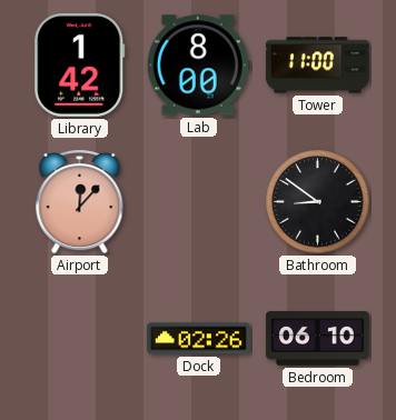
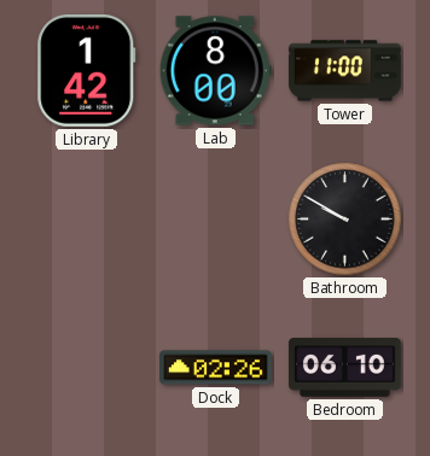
Airport: 12:07 -> none (80, 202)
Bathroom: 8:51 -> 9:50 (345, 220)
